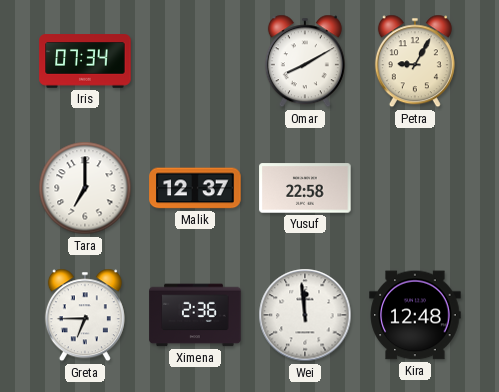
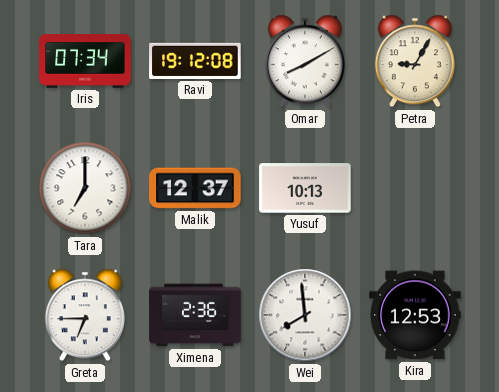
Ravi: none -> 19:12 (195, 61)
Yusuf: 22:58 -> 10:13 (305, 188)
Wei: 11:59 -> 7:59 (305, 315)
Kira: 12:48 -> 12:53 (415, 315)
